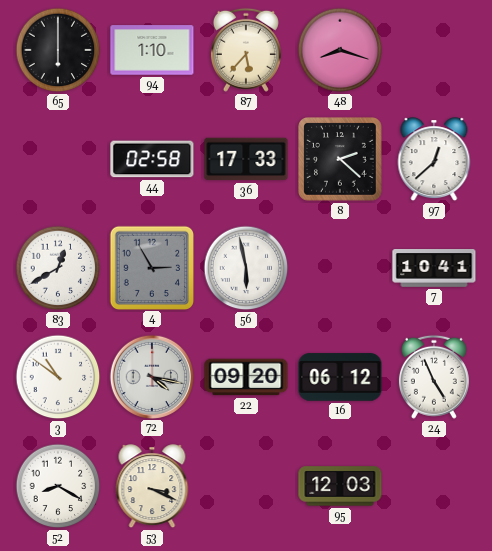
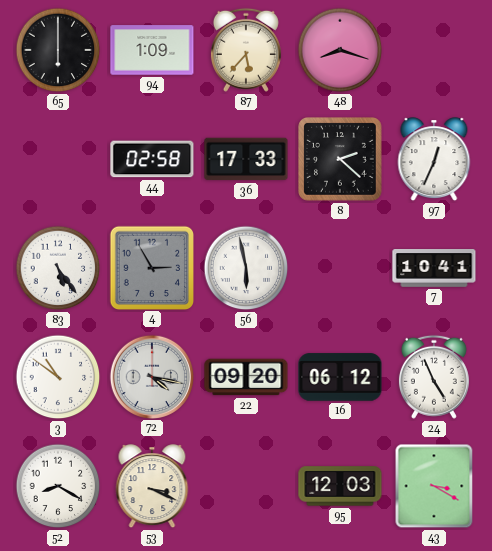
94: 1:10 -> 1:09 (152, 50)
97: 12:38 -> 12:34 (434, 160)
83: 12:40 -> 5:24 (58, 268)
43: none -> 3:20 (434, 486)
